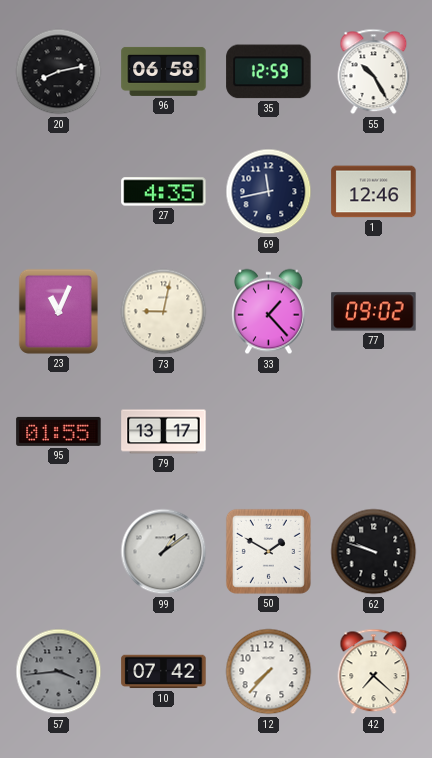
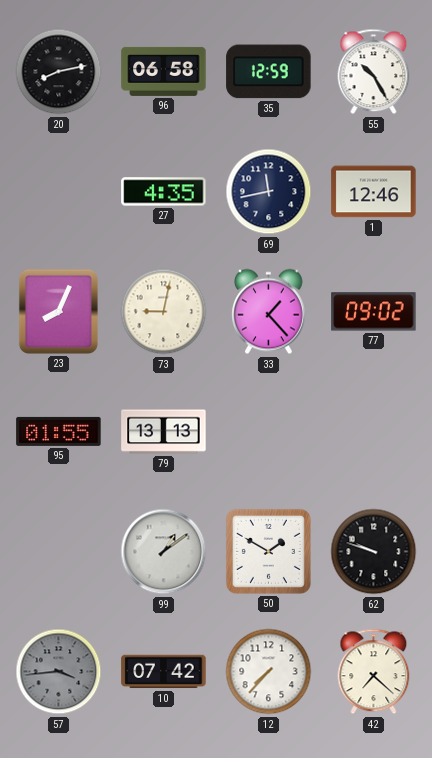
23: 11:04 -> 8:04 (58, 311)
79: 13:17 -> 13:13 (164, 432)
